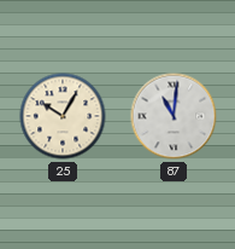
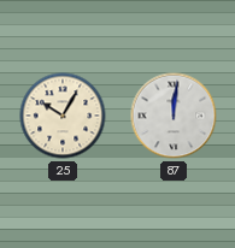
87: 11:01 -> 12:01 (174, 116)
